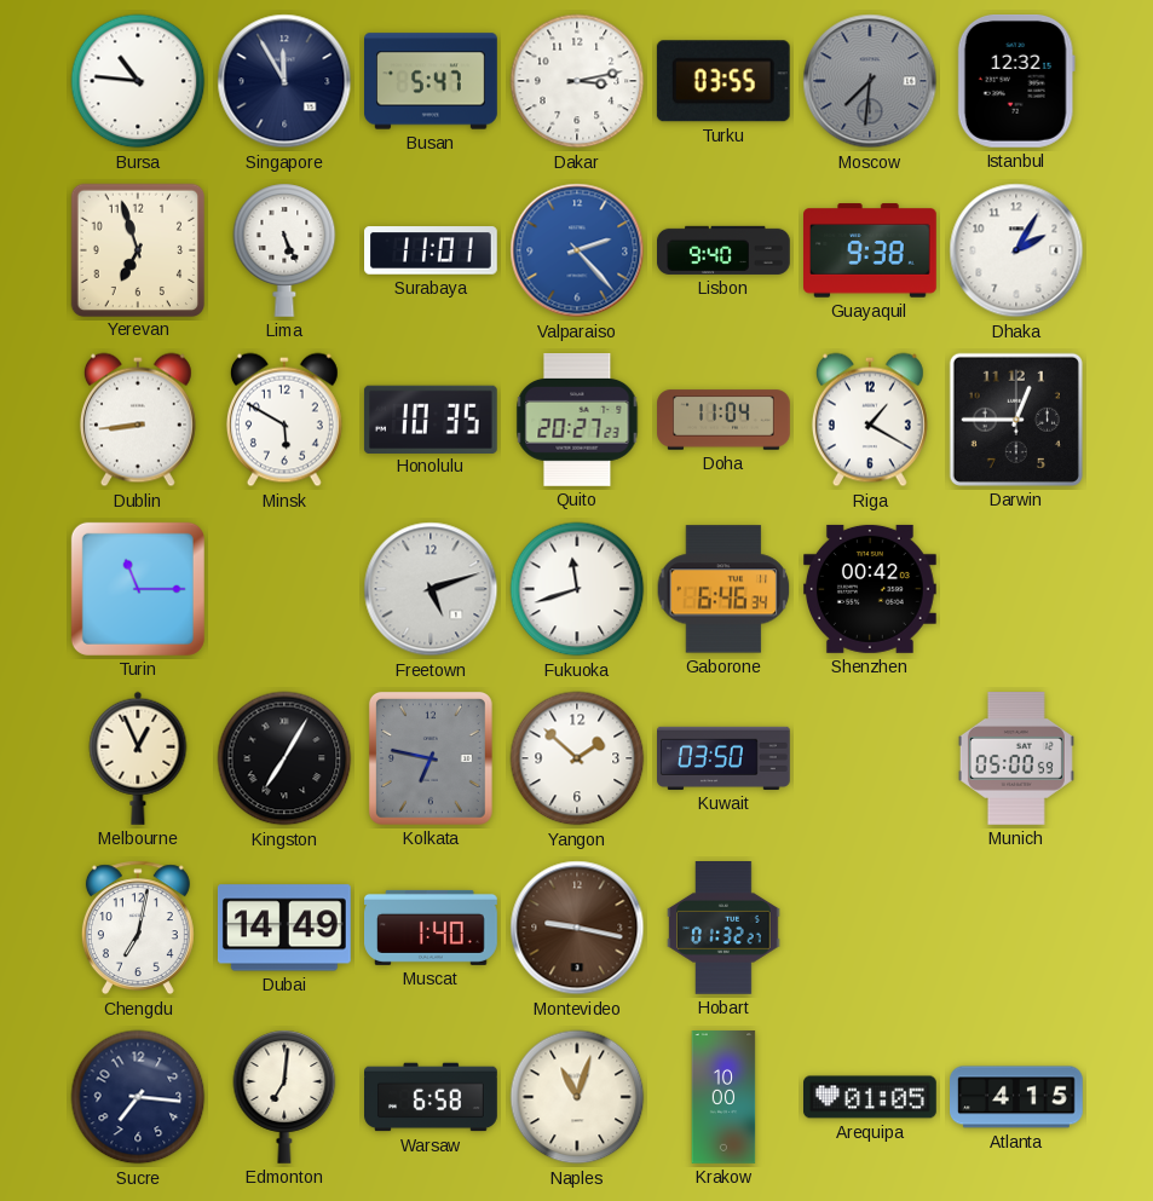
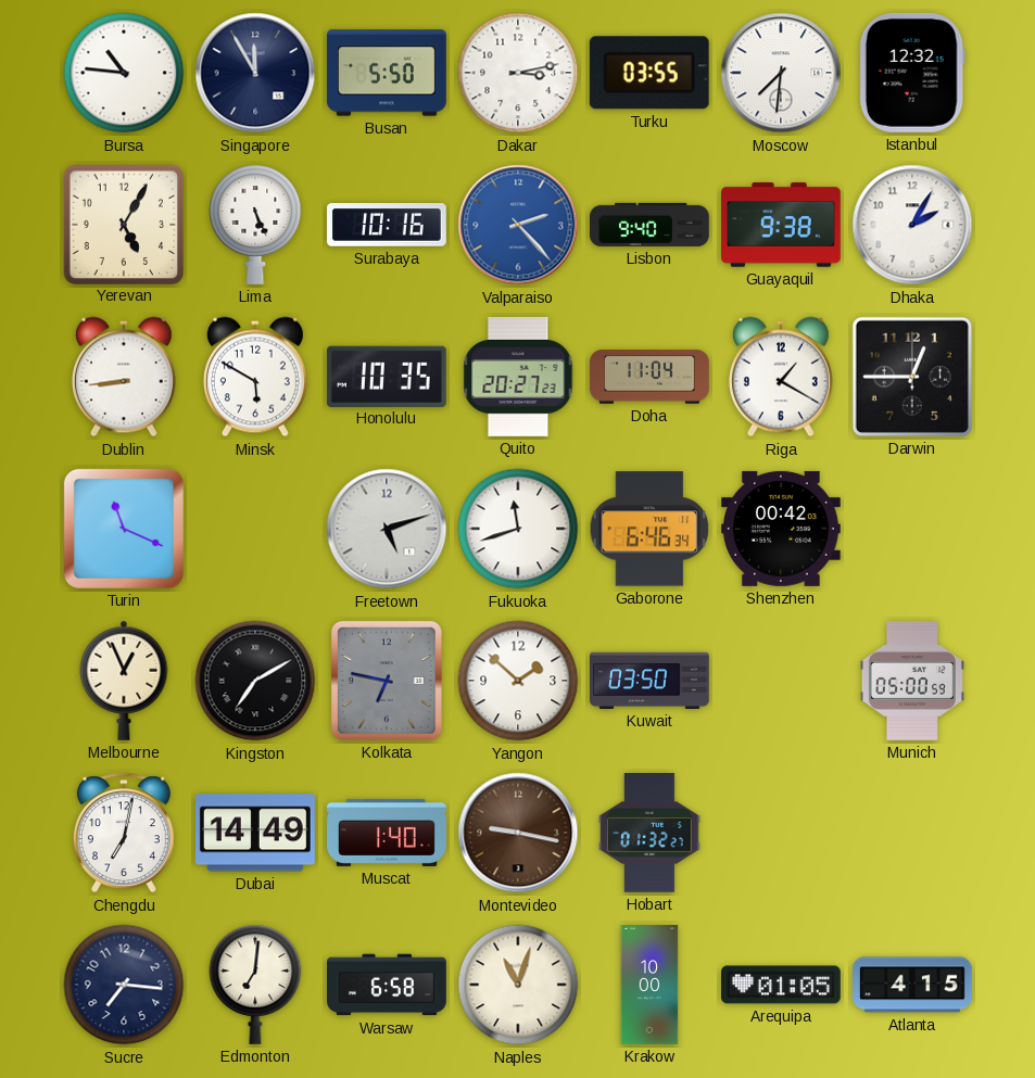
Busan: 5:47 -> 5:50 (388, 73)
Moscow dial: grey -> white (781, 73)
Yerevan: 6:57 -> 5:05 (123, 224)
Surabaya: 11:01 -> 10:16 (388, 225)
Turin: 11:15 -> 11:19 (124, 529)
Kingston: 7:05 -> 7:10 (255, 681)
